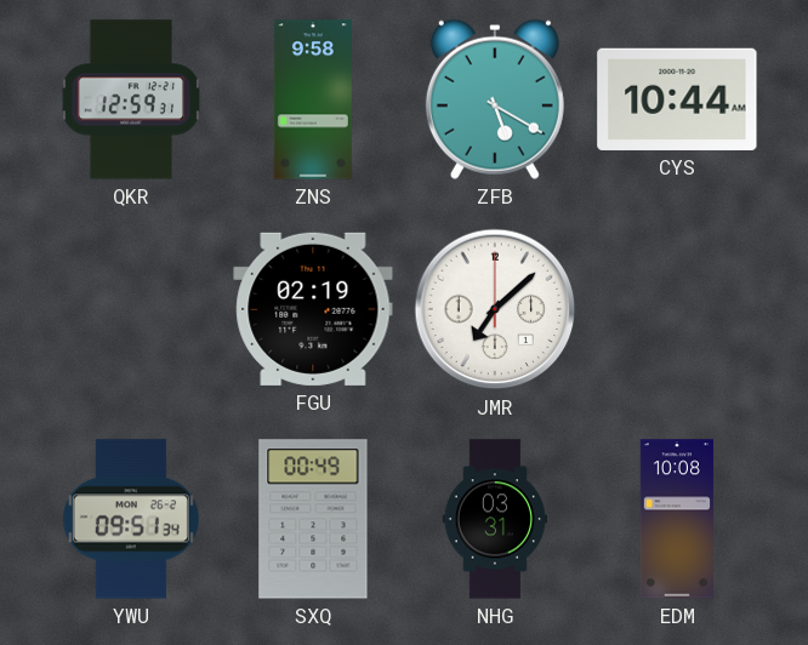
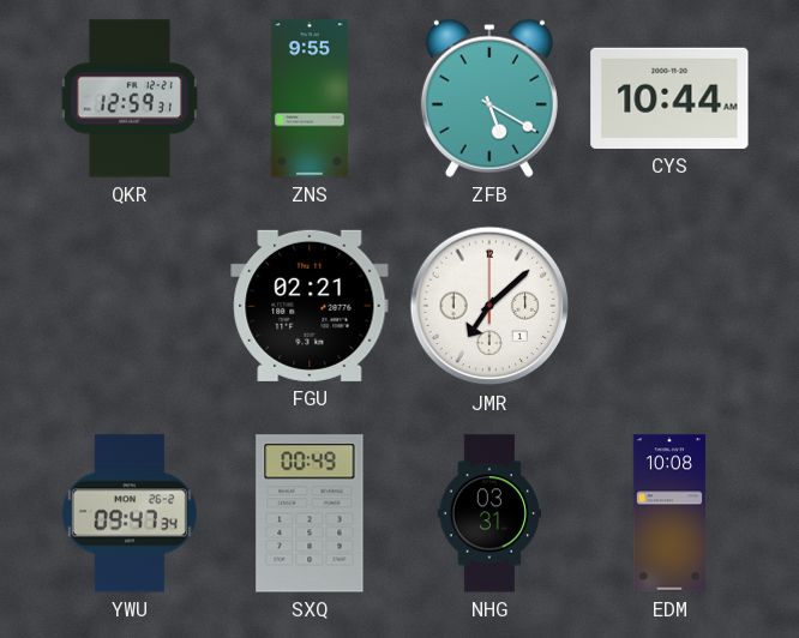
ZNS: 9:58 -> 9:55 (310, 98)
FGU: 02:19 -> 02:21 (310, 306)
YWU: 09:51 -> 09:47 (130, 513)
